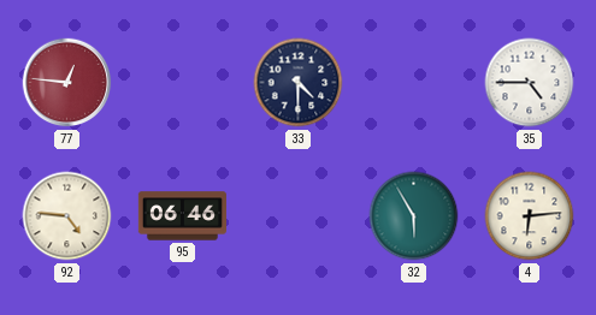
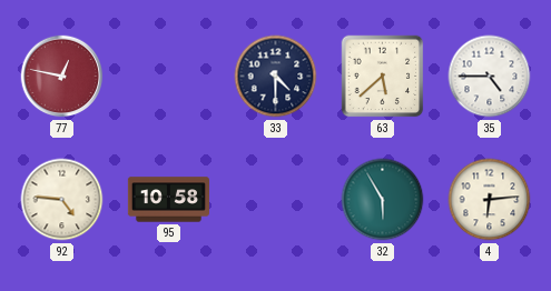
77: 12:46 -> 12:47 (62, 77)
63: none -> 5:38 (383, 77)
95: 06:46 -> 10:58 (168, 200)
